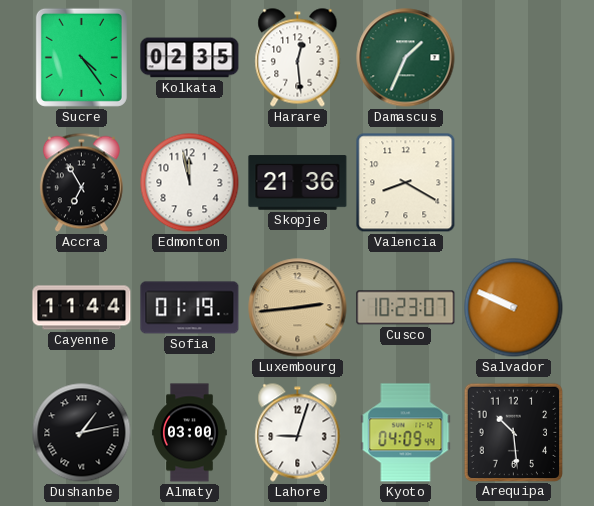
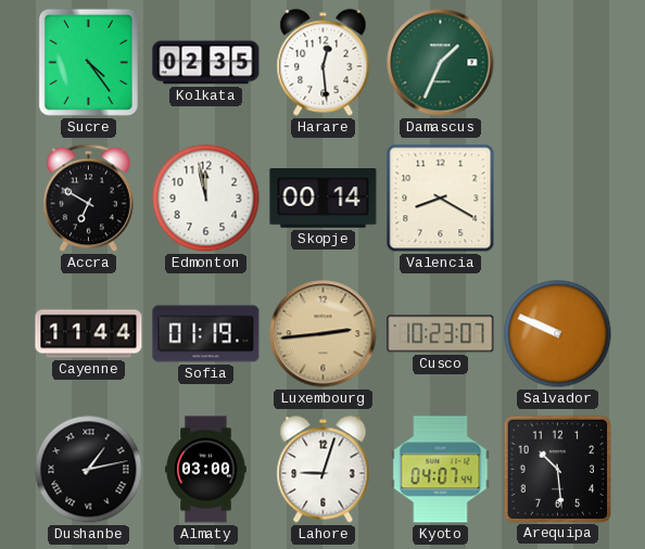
Accra: 6:55 -> 6:50 (88, 199)
Skopje: 21:36 -> 00:14 (324, 199)
Kyoto: 04:09 -> 04:07 (441, 470)
